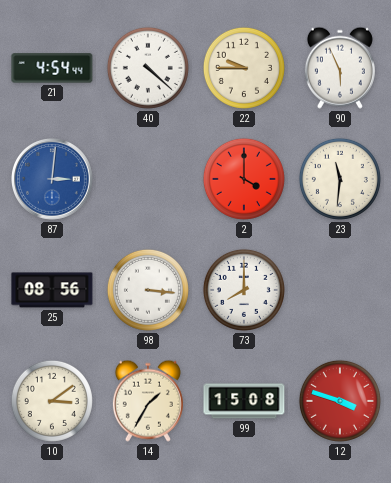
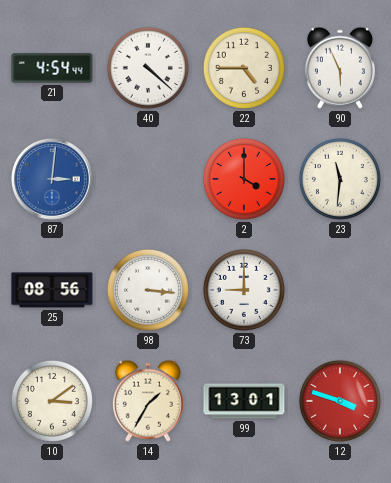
22: 9:45 -> 4:45 (244, 68)
73: 8:00 -> 9:00 (244, 290)
99: 15:08 -> 13:01 (244, 401)
